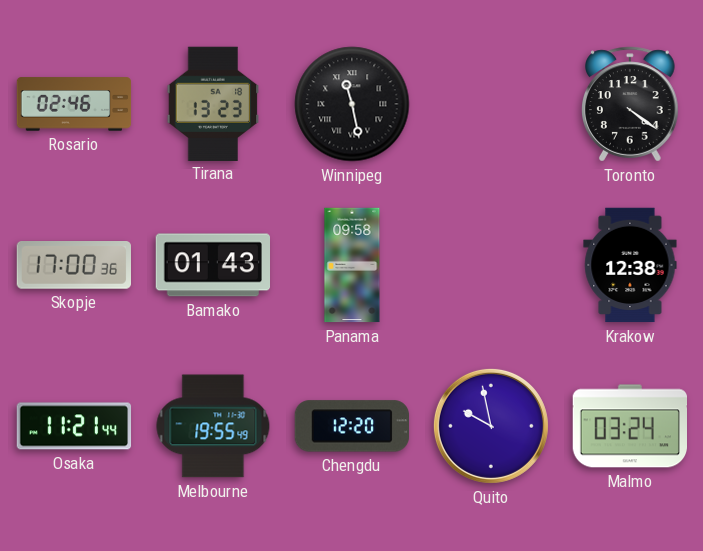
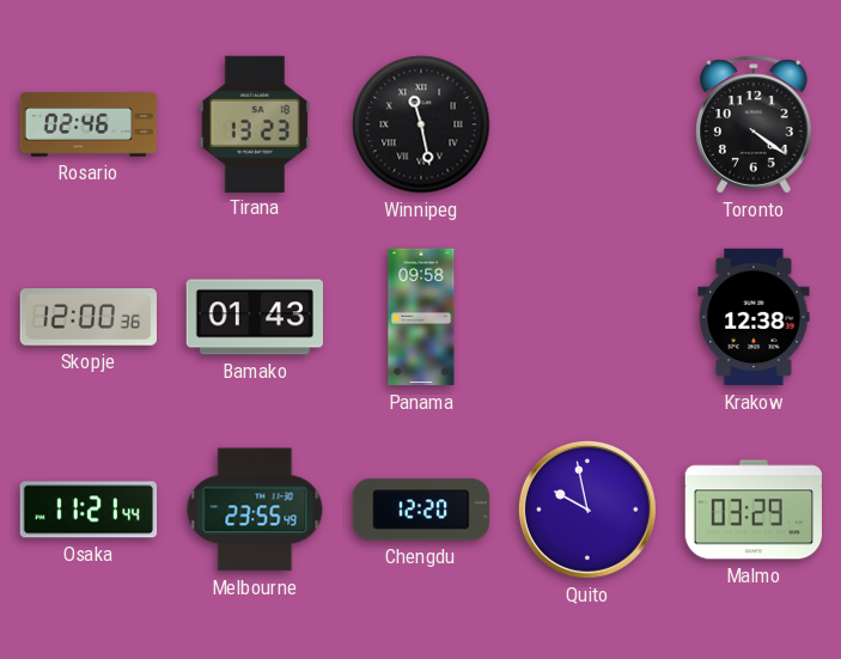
Skopje: 17:00 -> 12:00 (87, 318)
Melbourne: 19:55 -> 23:55 (255, 509)
Malmo: 03:24 -> 03:29 (752, 509)
